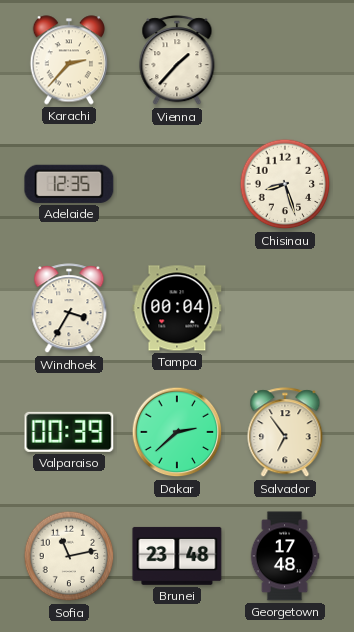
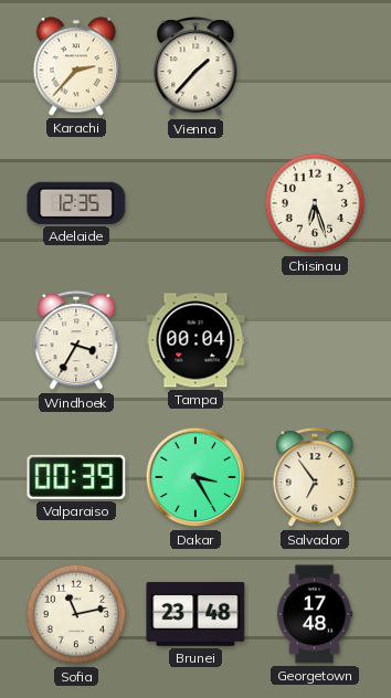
Chisinau: 8:27 -> 6:27 (315, 203)
Dakar: 2:38 -> 3:25 (196, 477)
